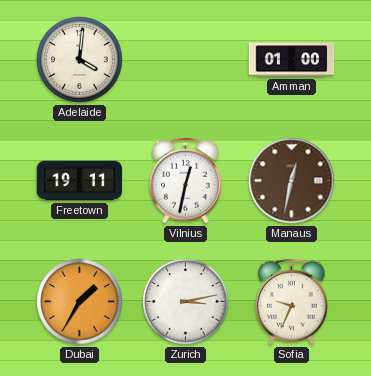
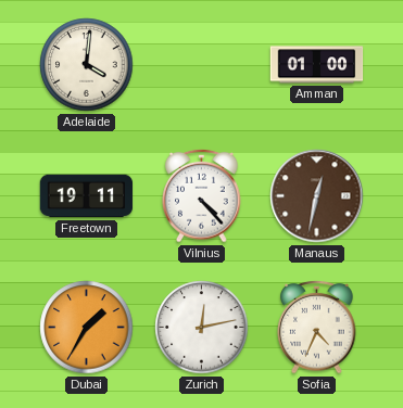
Vilnius: 12:32 -> 4:23 (202, 195)
Zurich: 3:13 -> 12:13 (202, 328)
Sofia: 9:34 -> 4:34 (317, 327)
